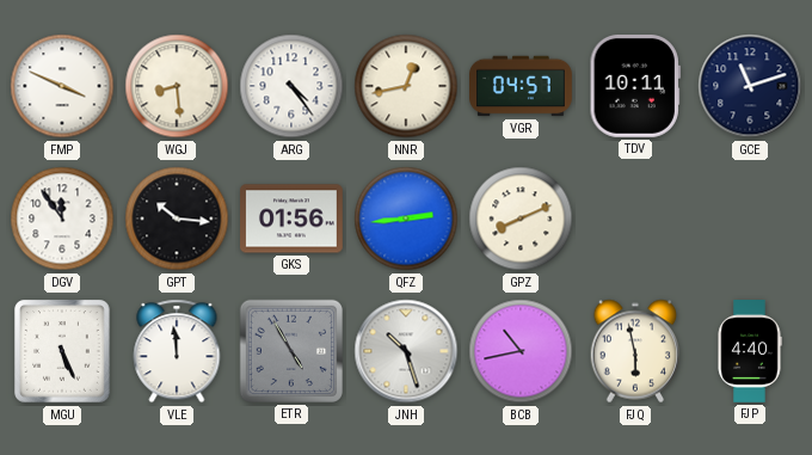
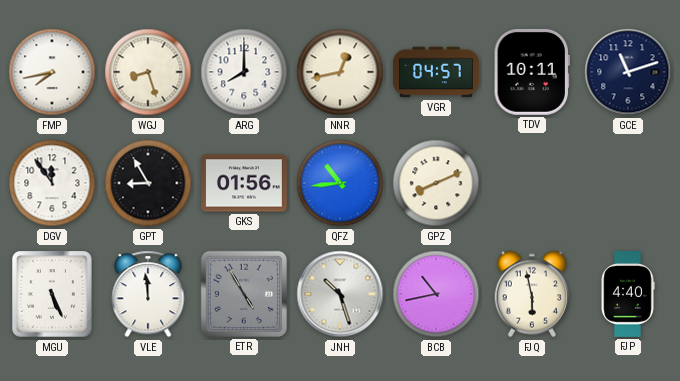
FMP: 3:49 -> 7:43 (52, 72)
WGJ: 8:29 -> 8:27 (148, 72)
ARG: 4:24 -> 8:00 (244, 72)
GPT: 10:16 -> 8:55 (148, 183)
QFZ: 2:44 -> 10:44 (340, 183)
